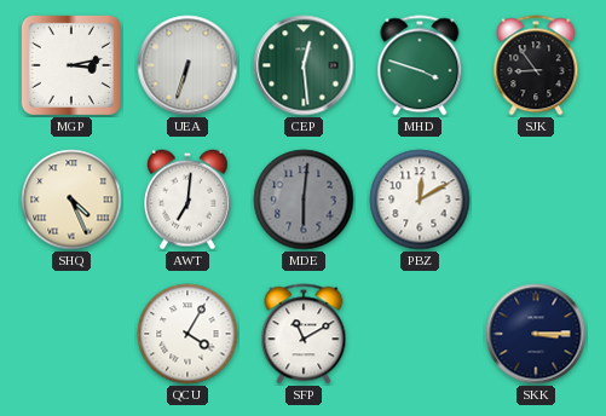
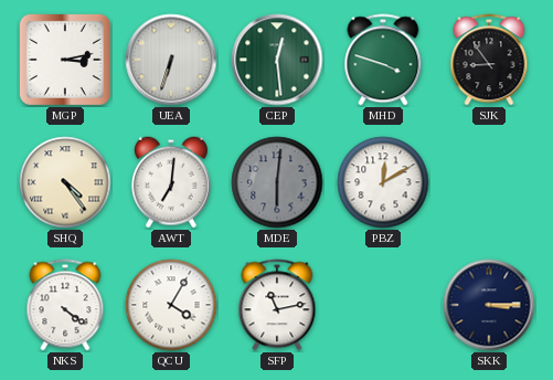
SHQ: 4:26 -> 4:24 (65, 182)
NKS: none -> 4:21 (65, 305)
SFP: 11:10 -> 11:13 (277, 305)
